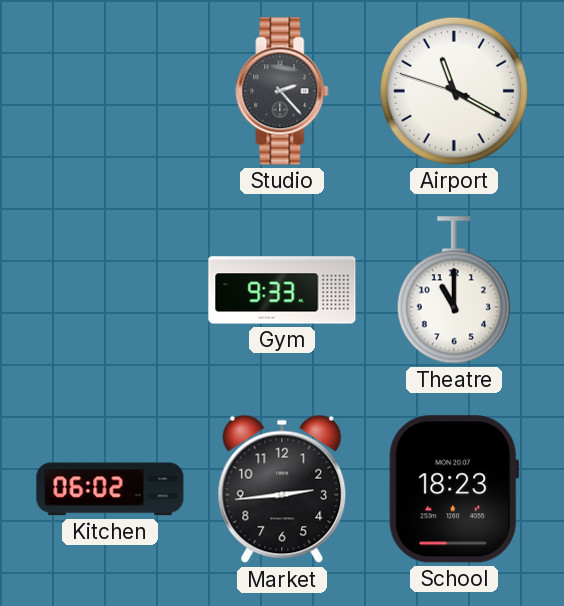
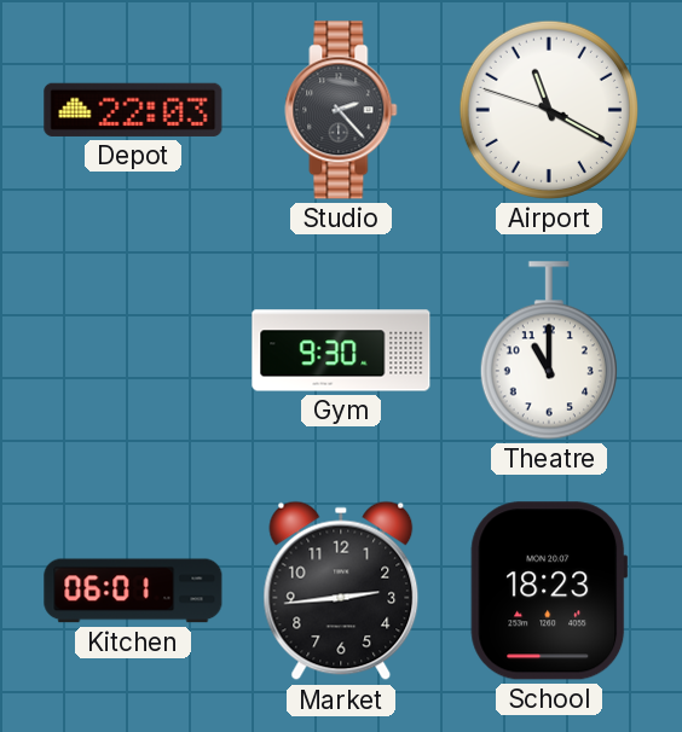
Depot: none -> 22:03 (133, 110)
Gym: 9:33 -> 9:30 (341, 350)
Kitchen: 06:02 -> 06:01 (133, 591)
